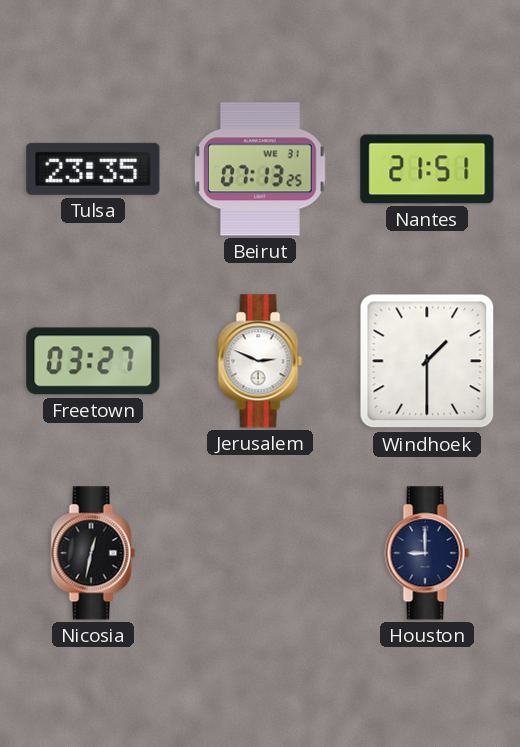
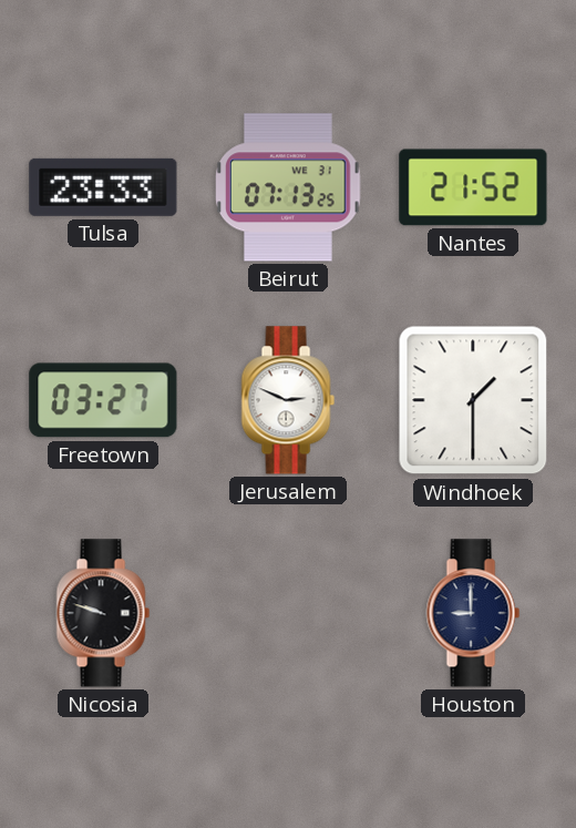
Tulsa: 23:35 -> 23:33 (103, 187)
Nantes: 21:51 -> 21:52 (473, 187)
Nicosia: 12:32 -> 9:48 (103, 613)
